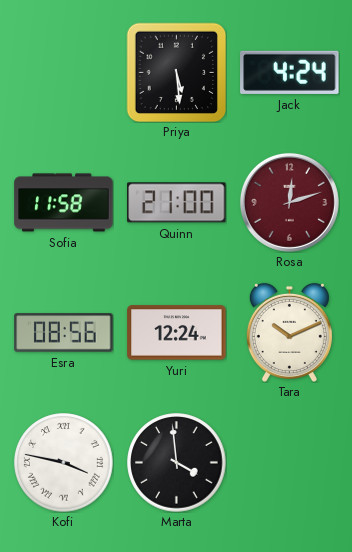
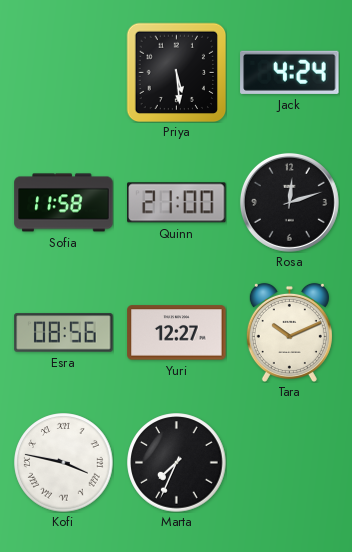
Rosa dial: burgundy -> black (289, 202)
Yuri: 12:24 -> 12:27 (177, 333)
Marta: 3:59 -> 7:34 (177, 463)
